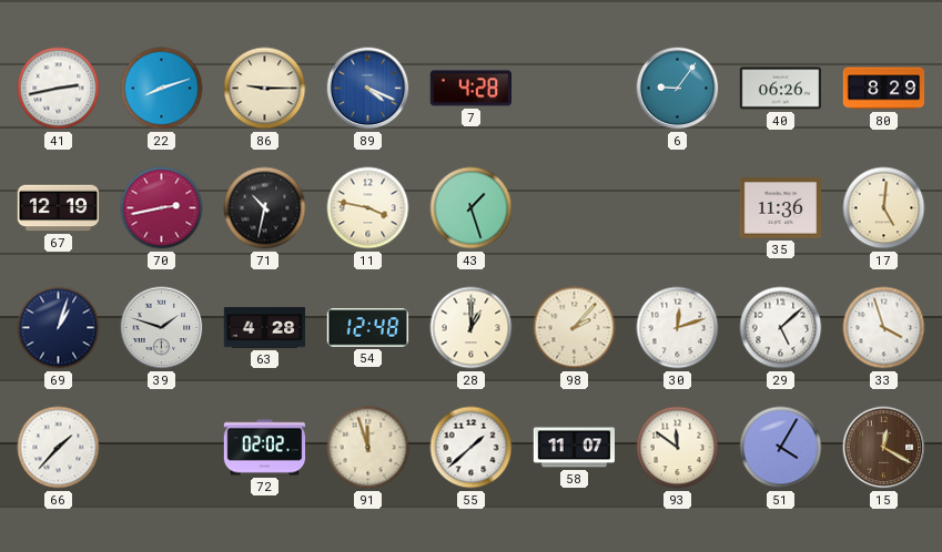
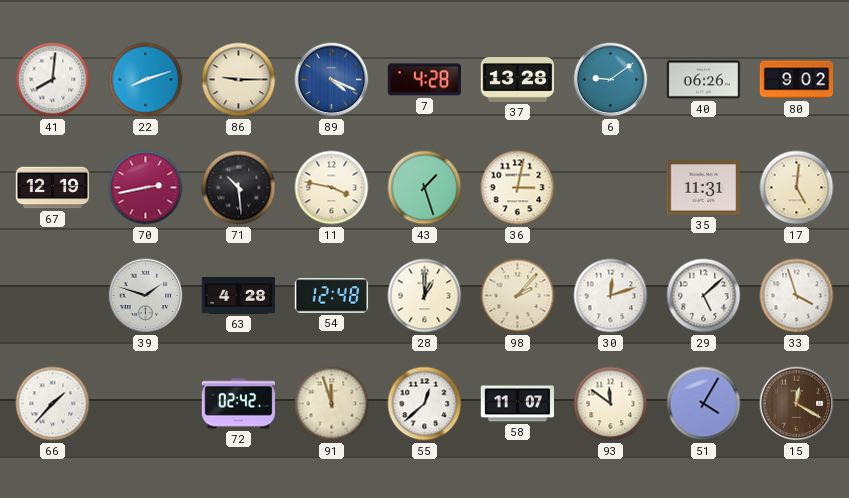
41: 2:43 -> 8:01 (53, 80)
37: none -> 13:28 (518, 80)
6: 9:06 -> 9:09 (611, 80)
80: 8:29 -> 9:02 (797, 80)
71: 10:32 -> 10:29 (239, 188)
36: none -> 3:02 (518, 188)
35: 11:36 -> 11:31 (704, 188)
69: 1:03 -> none (59, 328)
72: 02:02 -> 02:42 (239, 404)
55: 1:38 -> 12:38 (425, 404)
